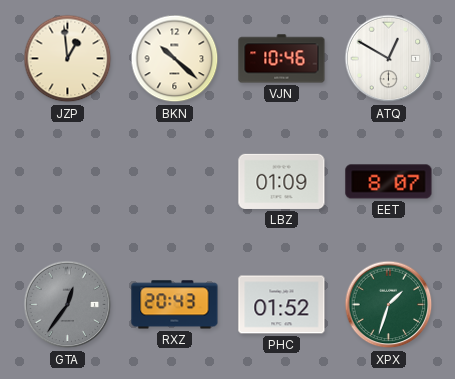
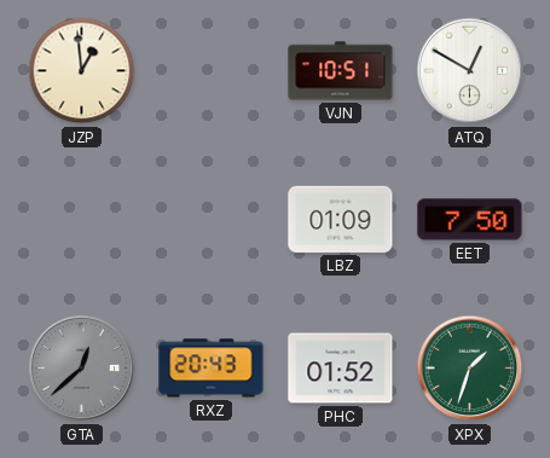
BKN: 10:22 -> none (175, 59)
VJN: 10:46 -> 10:51 (341, 71)
EET: 8:07 -> 7:50 (470, 220)
GTA: 12:36 -> 12:38 (82, 369)
